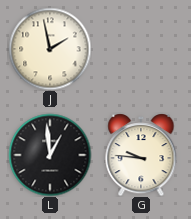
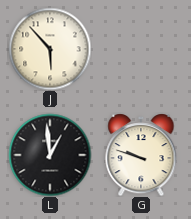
J: 1:58 -> 5:53 (50, 49)
G: 9:46 -> 9:48 (141, 155)
